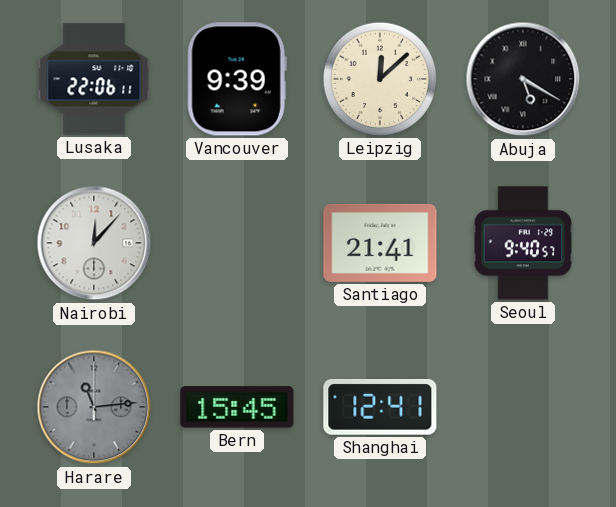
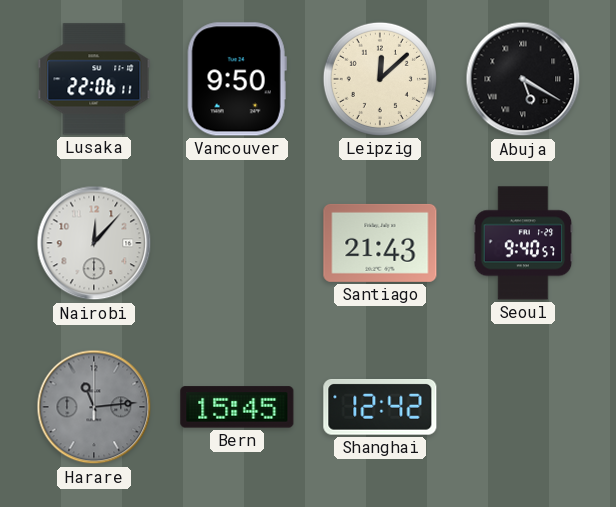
Vancouver: 9:39 -> 9:50 (237, 79)
Santiago: 21:41 -> 21:43 (380, 243)
Shanghai: 12:41 -> 12:42 (380, 408)
